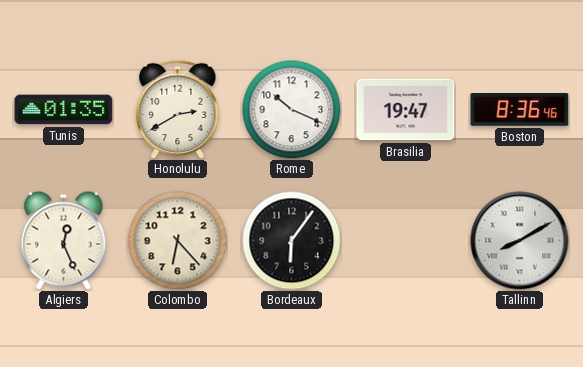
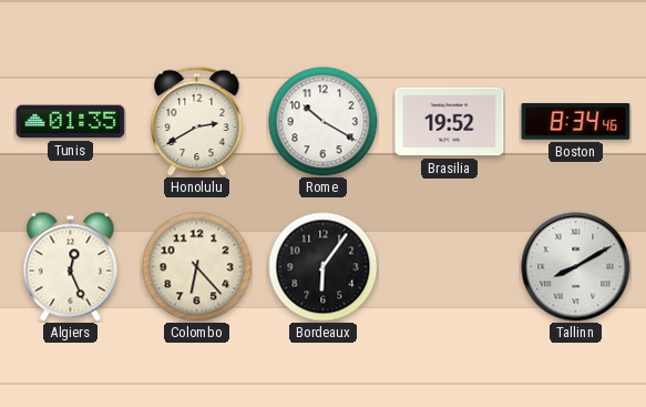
Rome: 10:19 -> 10:20 (324, 122)
Brasilia: 19:47 -> 19:52 (450, 122)
Boston: 8:36 -> 8:34 (576, 122)
